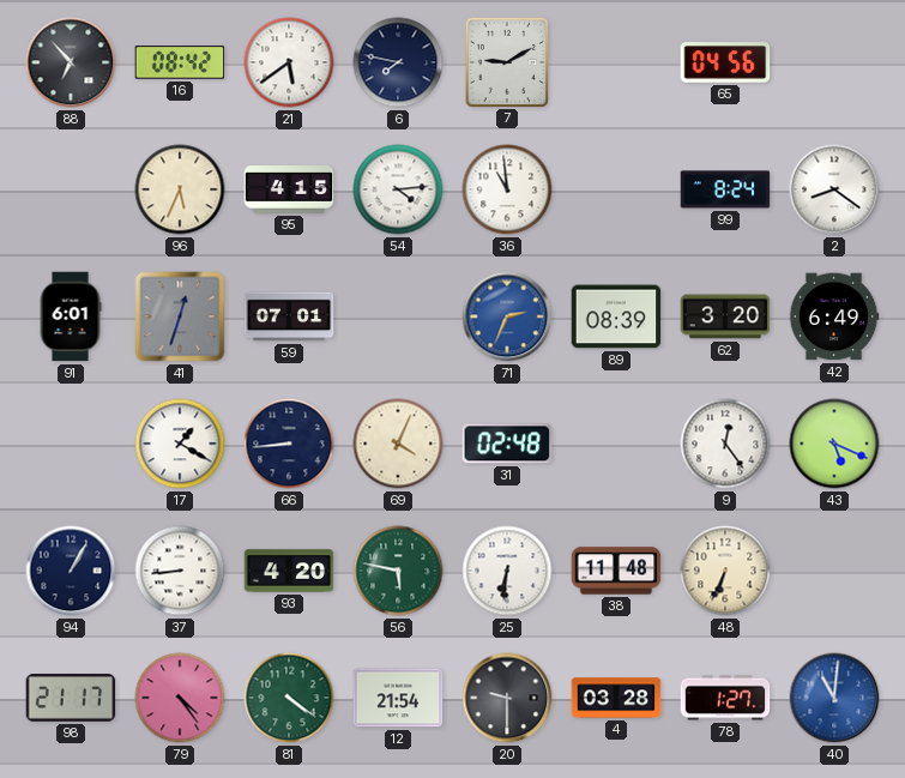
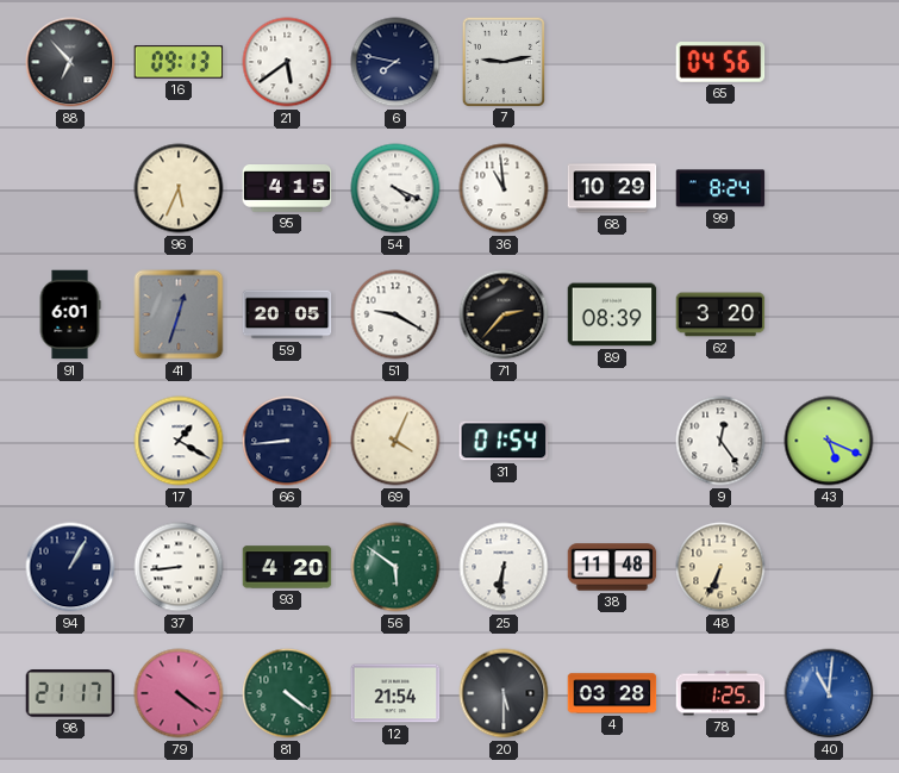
16: 08:42 -> 09:13 (179, 62)
7: 9:10 -> 9:13 (502, 61)
54: 4:14 -> 4:19 (395, 188)
68: none -> 10:29 (612, 188)
2: 8:21 -> none (834, 189)
59: 07:01 -> 20:05 (287, 314)
51: none -> 9:20 (395, 314)
71: 2:34 -> 2:37 (504, 314)
71 dial: blue -> black (504, 314)
42: 6:49 -> none (834, 316)
31: 02:48 -> 01:54 (504, 441)
56: 5:47 -> 5:51 (395, 567)
79: 4:24 -> 4:21 (179, 693)
20: 9:30 -> 5:30 (504, 693)
78: 1:27 -> 1:25 (720, 693)
